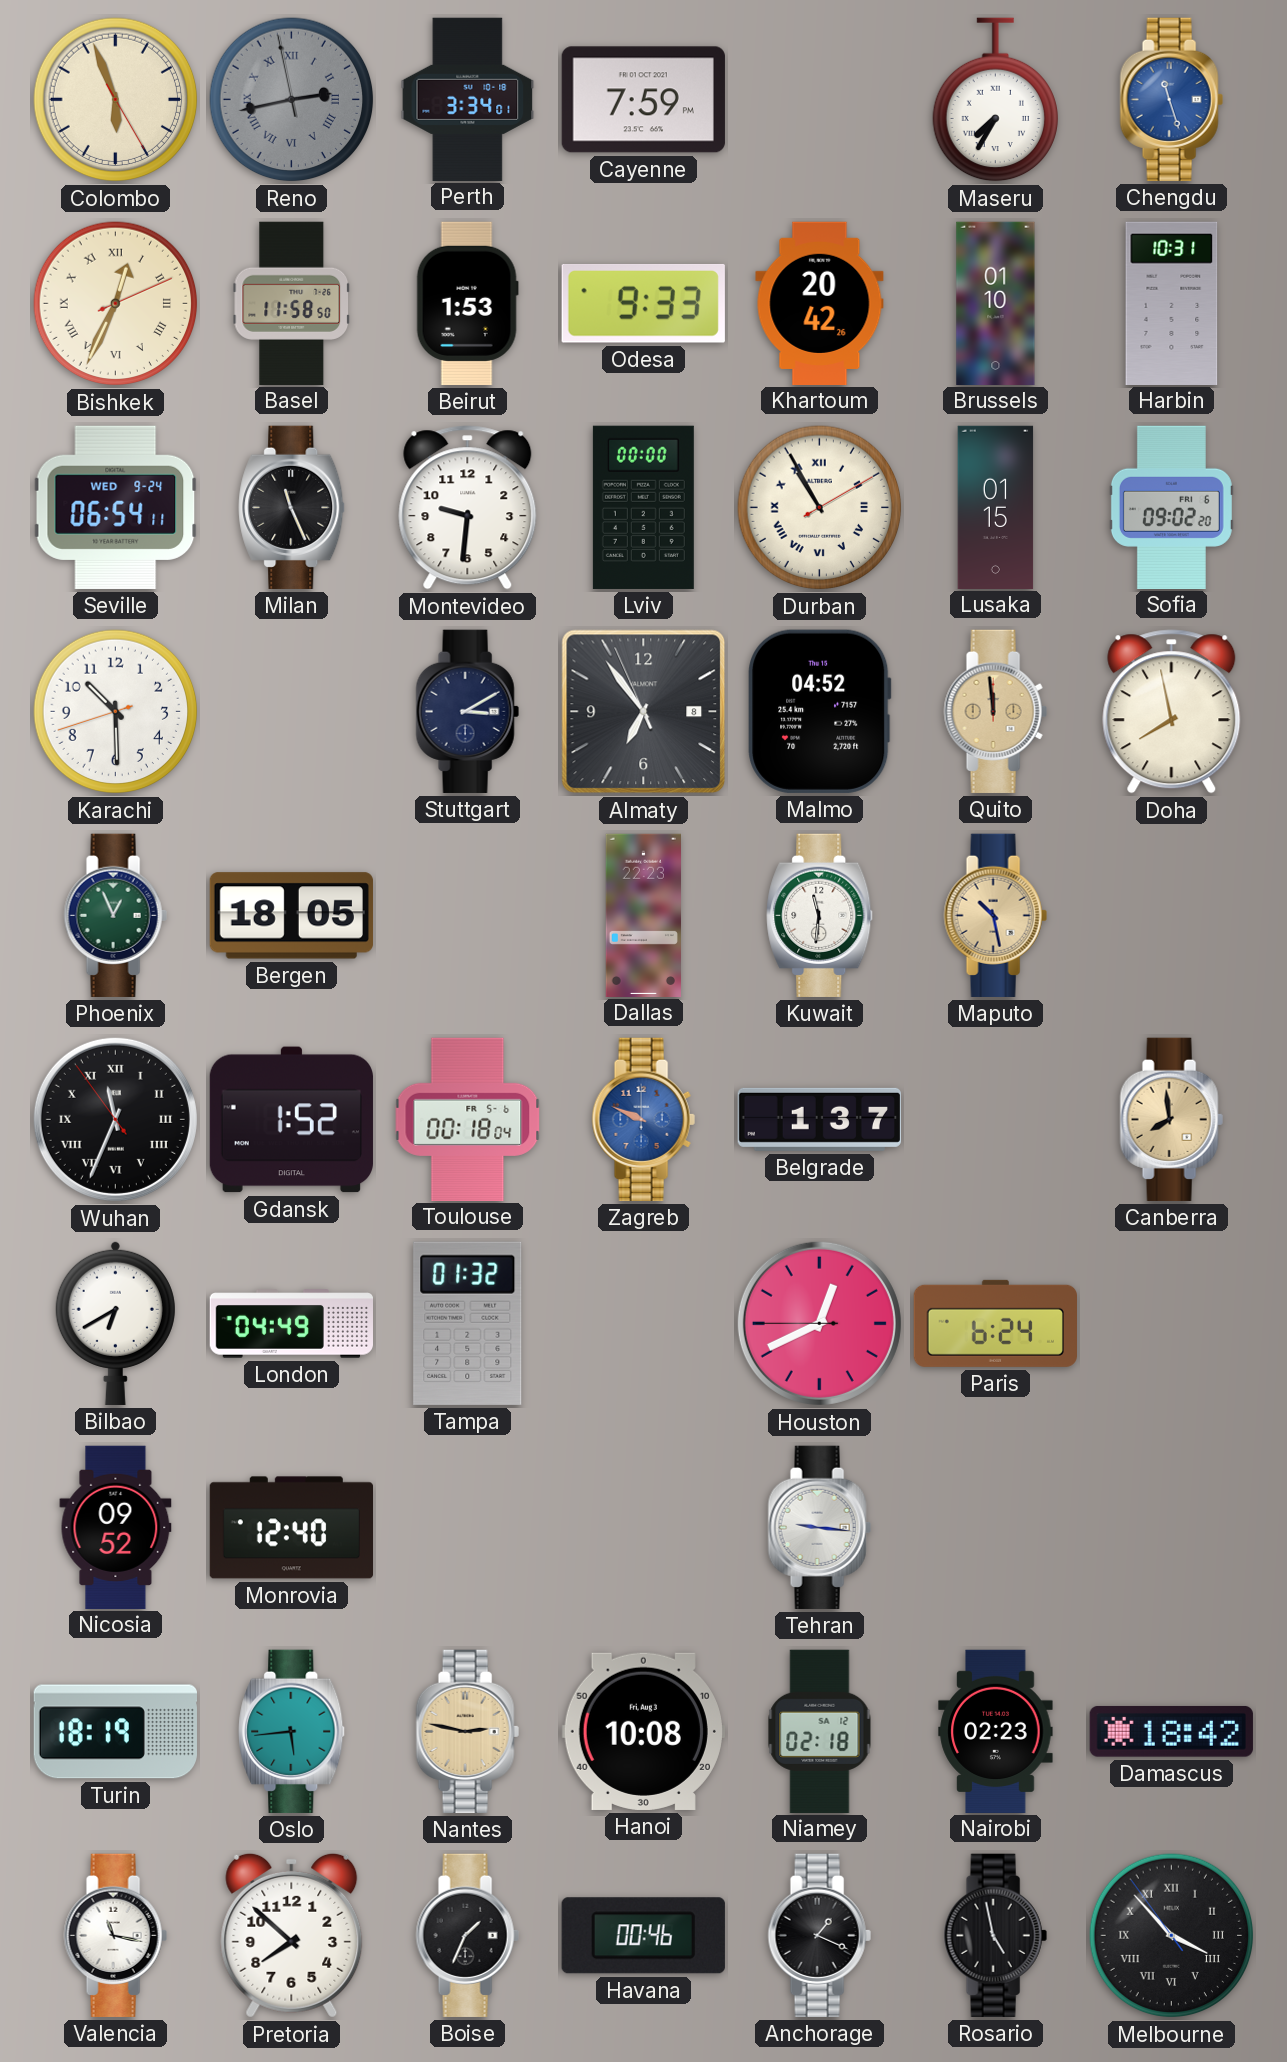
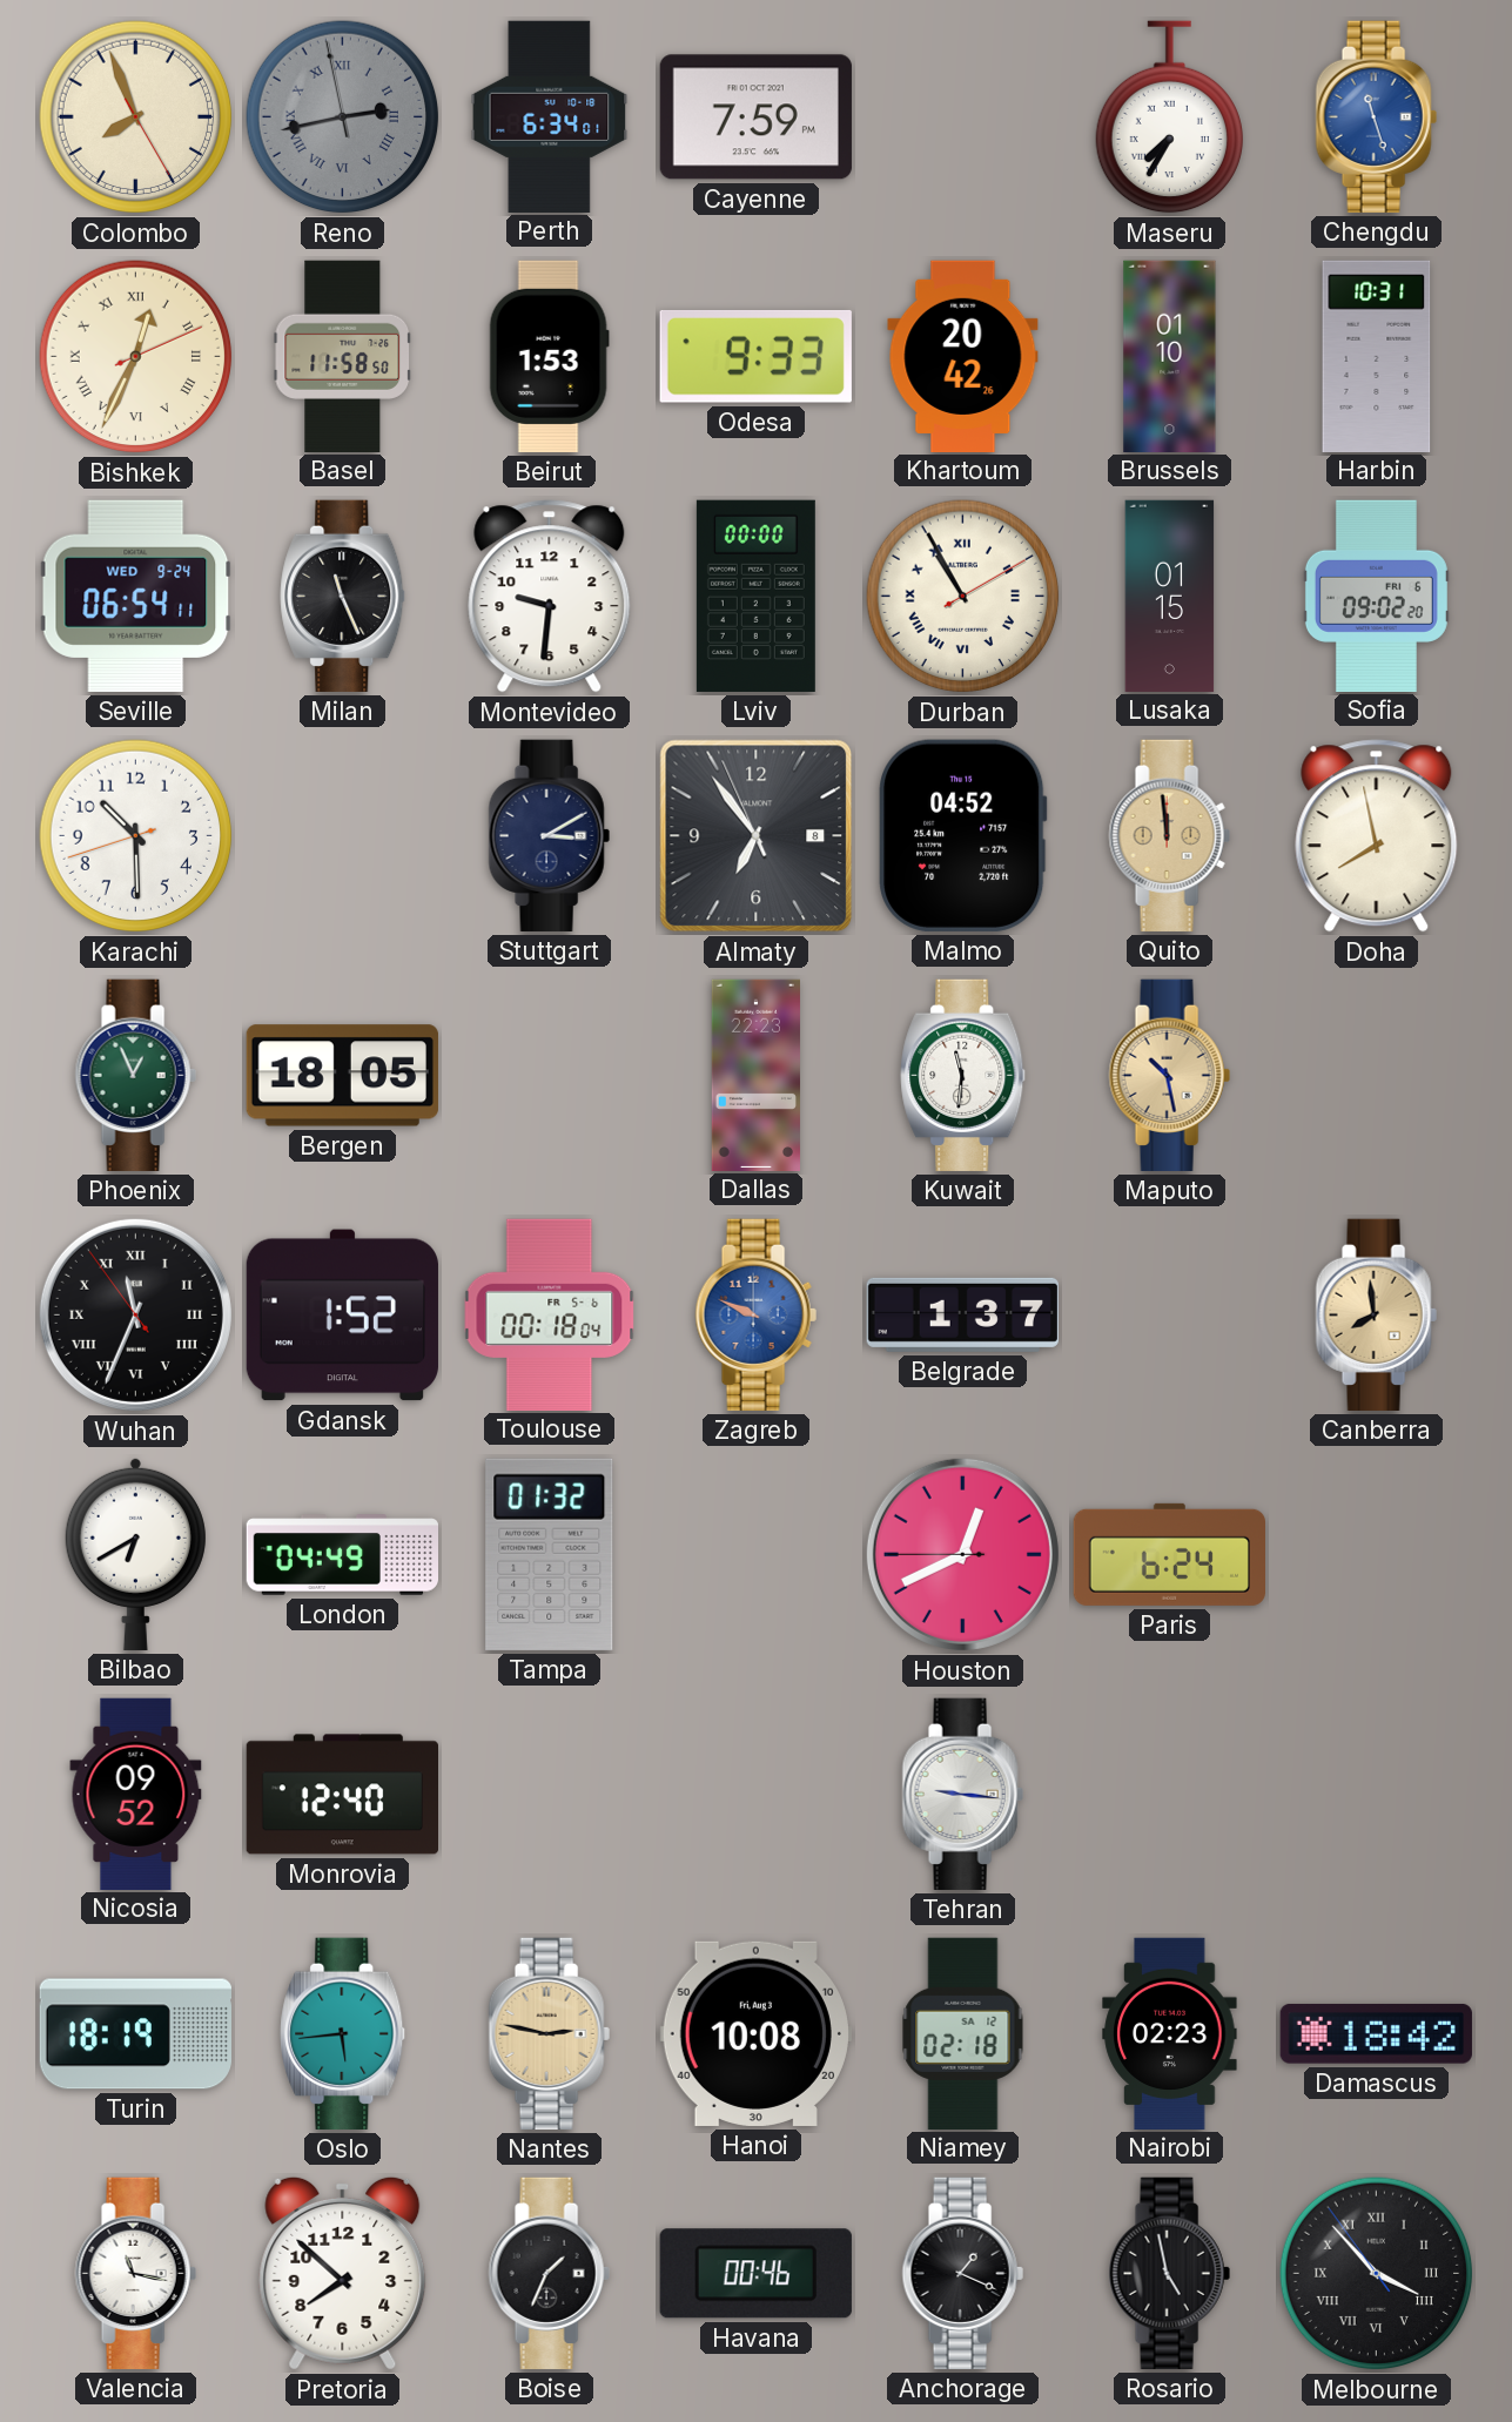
Colombo: 5:56 -> 7:56 (136, 117)
Perth: 3:34 -> 6:34 (550, 116)
